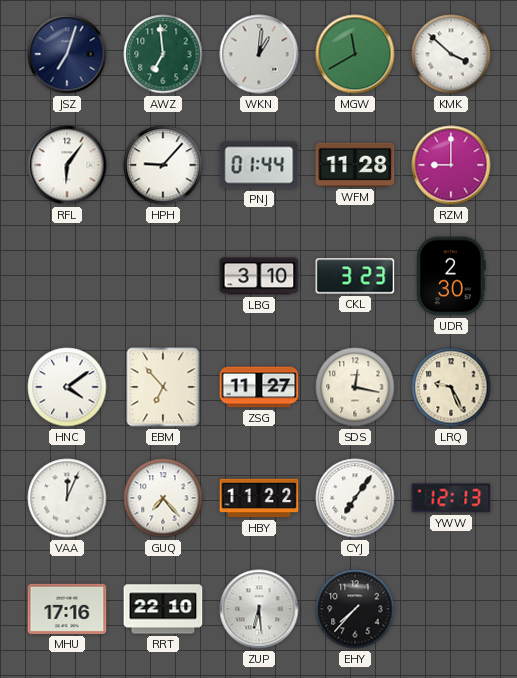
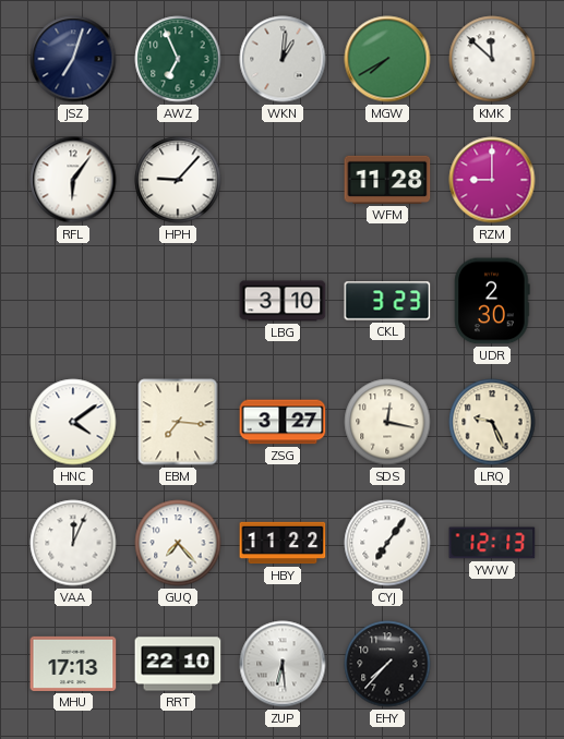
AWZ: 6:59 -> 6:56 (178, 59)
MGW: 11:40 -> 7:40 (387, 59)
KMK: 3:52 -> 11:52 (492, 59)
PNJ: 01:44 -> none (259, 165)
EBM: 6:53 -> 7:16 (178, 422)
ZSG: 11:27 -> 3:27 (283, 422)
MHU: 17:16 -> 17:13 (73, 664)
